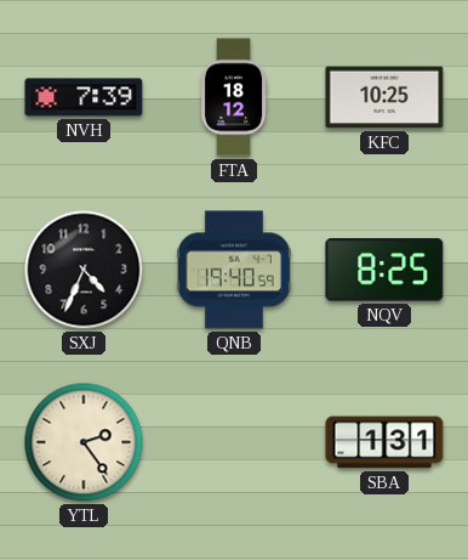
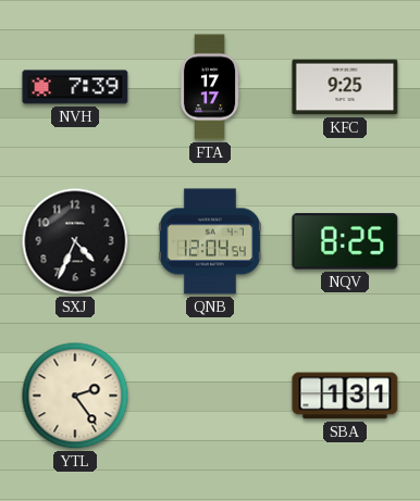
FTA: 18:12 -> 17:17 (210, 87)
KFC: 10:25 -> 9:25 (345, 87)
QNB: 19:40 -> 12:04 (210, 241)
